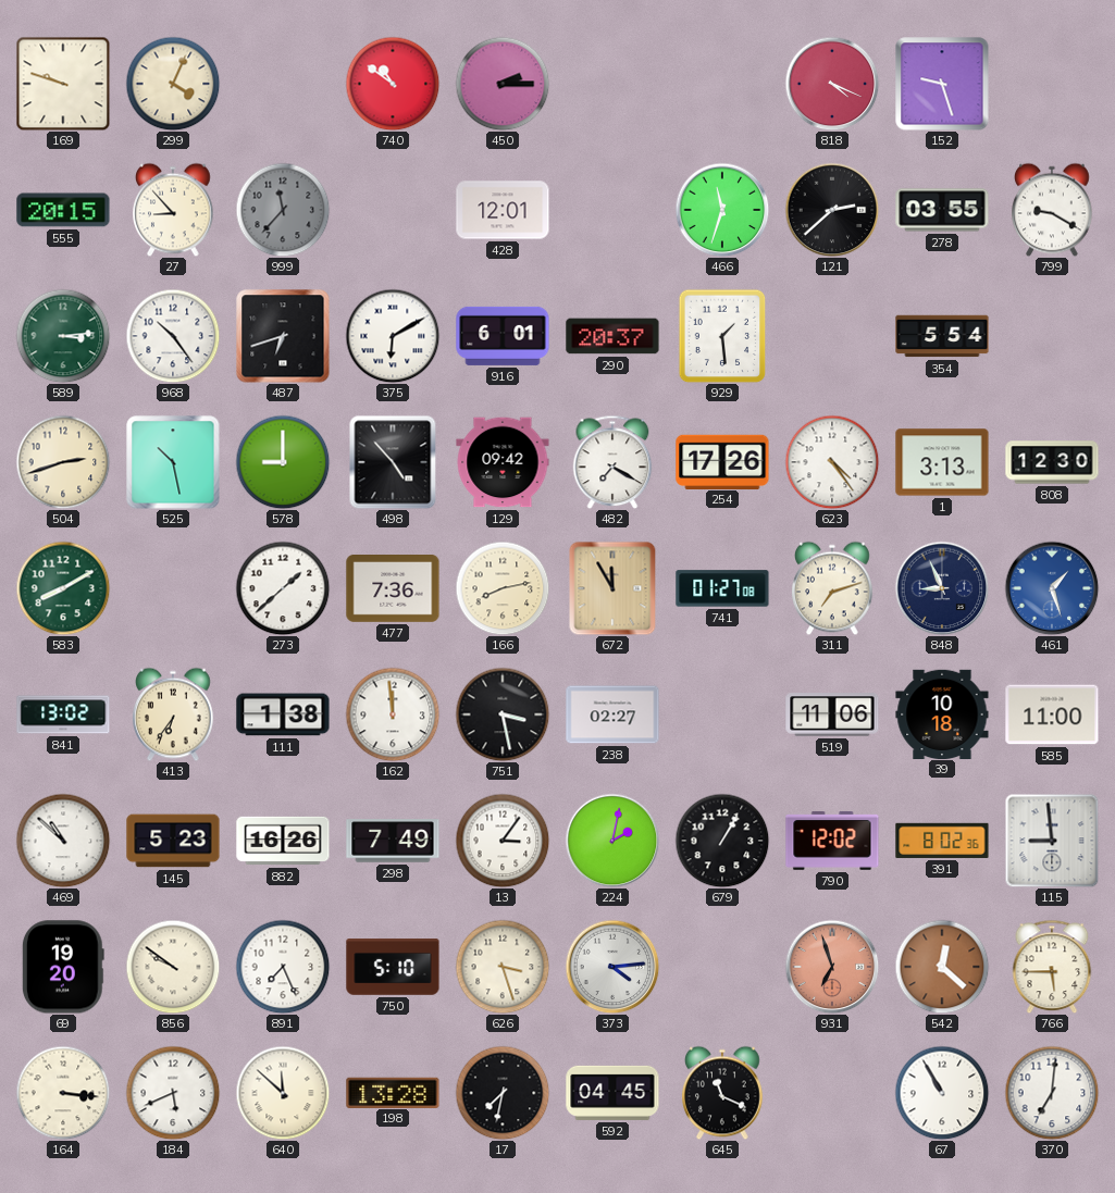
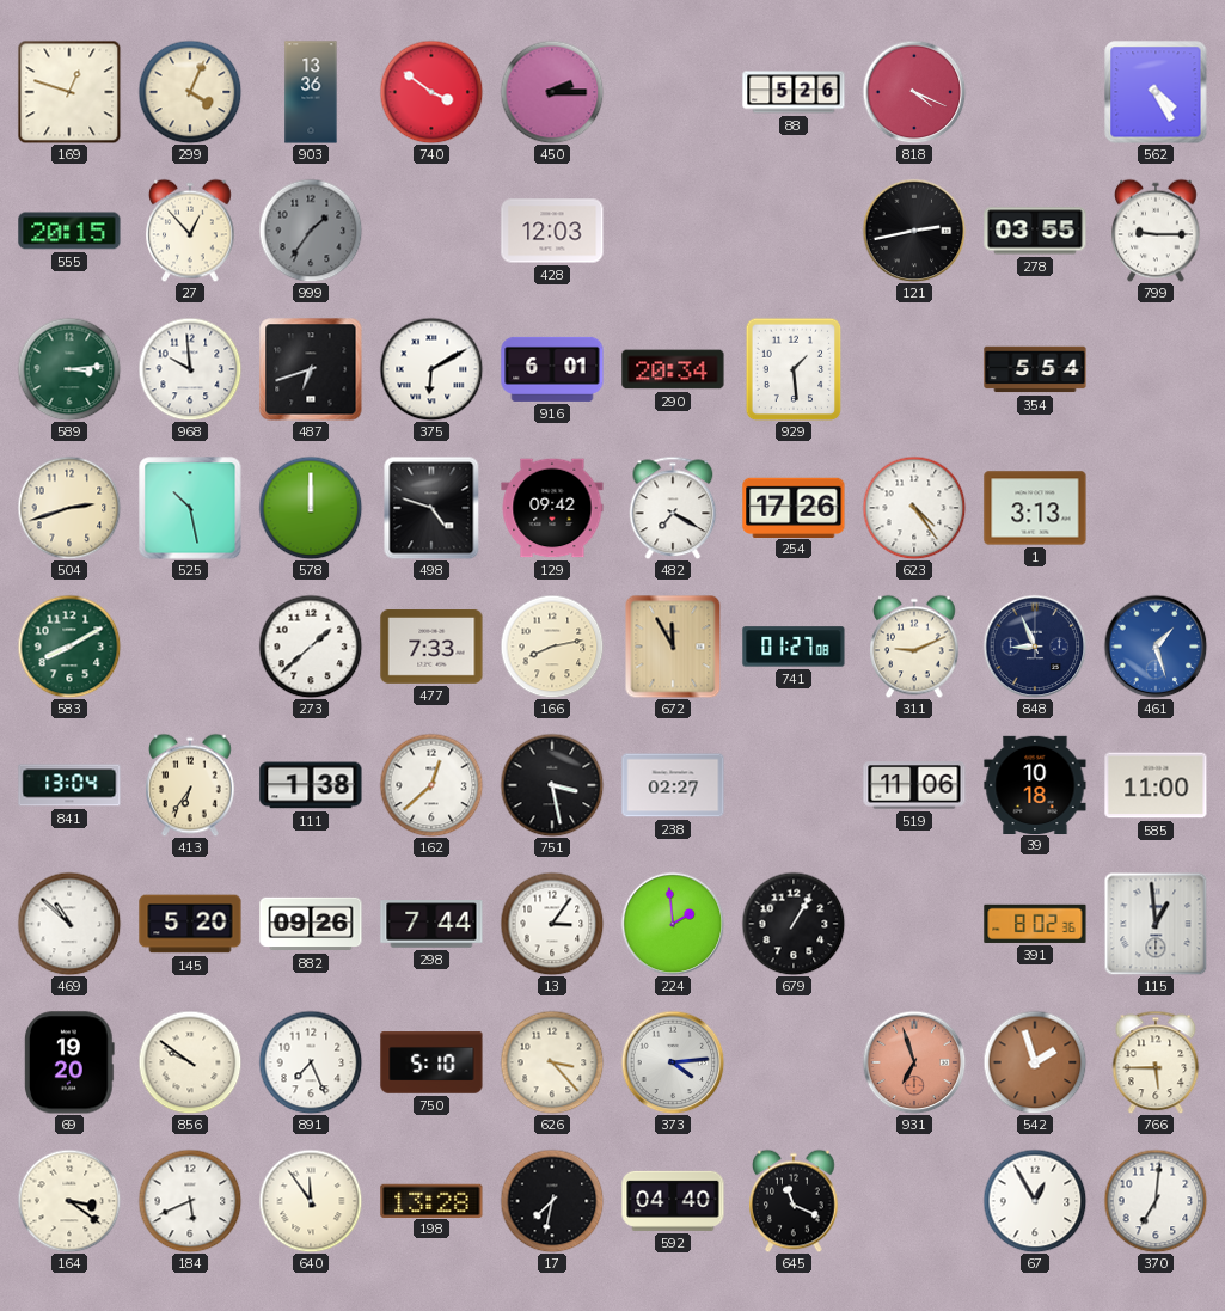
169: 9:48 -> 12:48 (69, 92)
903: none -> 13:36 (311, 92)
740: 10:51 -> 3:51 (431, 92)
88: none -> 5:26 (794, 92)
152: 9:27 -> none (942, 84)
562: none -> 4:25 (1156, 92)
27: 8:53 -> 12:53 (190, 231)
999: 11:37 -> 1:36 (311, 231)
428: 12:01 -> 12:03 (552, 231)
466: 11:33 -> none (722, 210)
121: 2:38 -> 2:43 (914, 231)
799: 9:20 -> 9:15 (1156, 231)
968: 10:24 -> 9:59 (190, 369)
290: 20:37 -> 20:34 (673, 369)
578: 9:00 -> 12:00 (311, 508)
498: 4:53 -> 4:48 (431, 508)
808: 12:30 -> none (1052, 462)
477: 7:36 -> 7:33 (431, 648)
311: 7:12 -> 9:11 (914, 647)
841: 13:02 -> 13:04 (69, 785)
162: 11:59 -> 12:38 (431, 785)
145: 5:23 -> 5:20 (190, 924)
882: 16:26 -> 09:26 (311, 924)
298: 7:49 -> 7:44 (431, 924)
224: 2:02 -> 1:59 (673, 924)
790: 12:02 -> none (832, 842)
115: 8:59 -> 12:59 (1156, 924)
626: 3:27 -> 3:23 (552, 1062)
542: 12:22 -> 1:57 (1035, 1062)
164: 3:16 -> 3:21 (69, 1201)
640: 11:52 -> 11:54 (311, 1201)
592: 04:45 -> 04:40 (673, 1201)
67: 10:55 -> 12:55 (1035, 1201)
